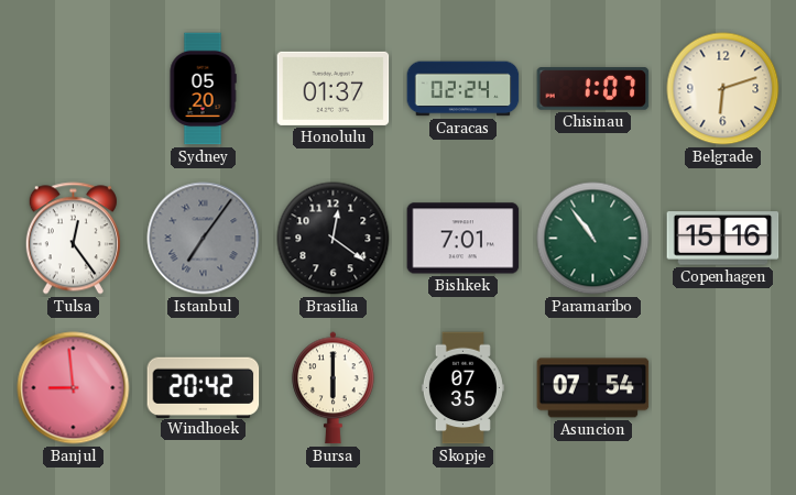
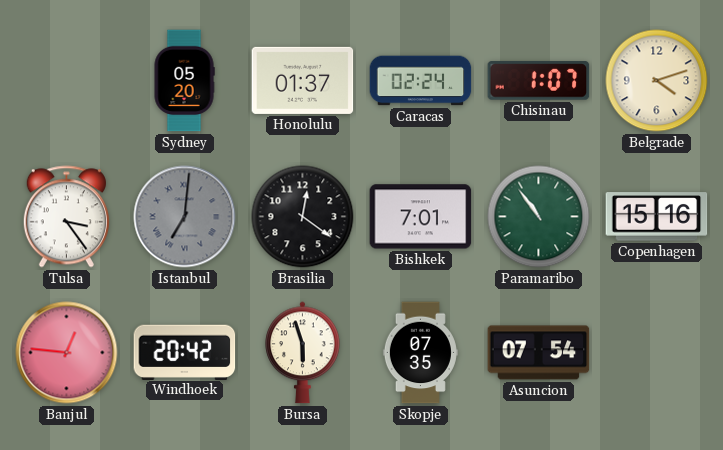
Belgrade: 6:12 -> 4:12 (657, 81)
Tulsa: 12:24 -> 3:24 (66, 217)
Istanbul: 7:06 -> 7:01 (185, 217)
Banjul: 8:59 -> 12:46 (67, 353)
Bursa: 6:00 -> 5:57 (303, 353)
